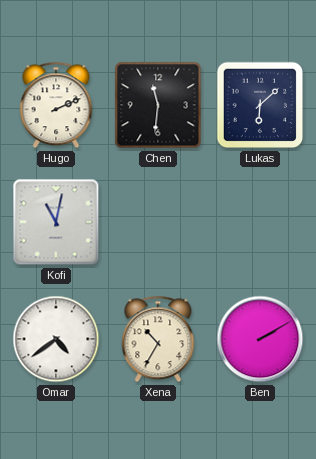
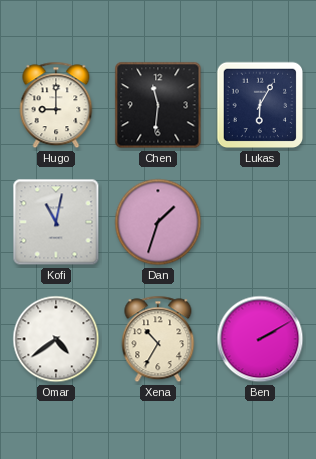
Hugo: 2:11 -> 9:00 (56, 105)
Lukas: 6:08 -> 6:05 (260, 105)
Dan: none -> 1:33 (158, 222)
